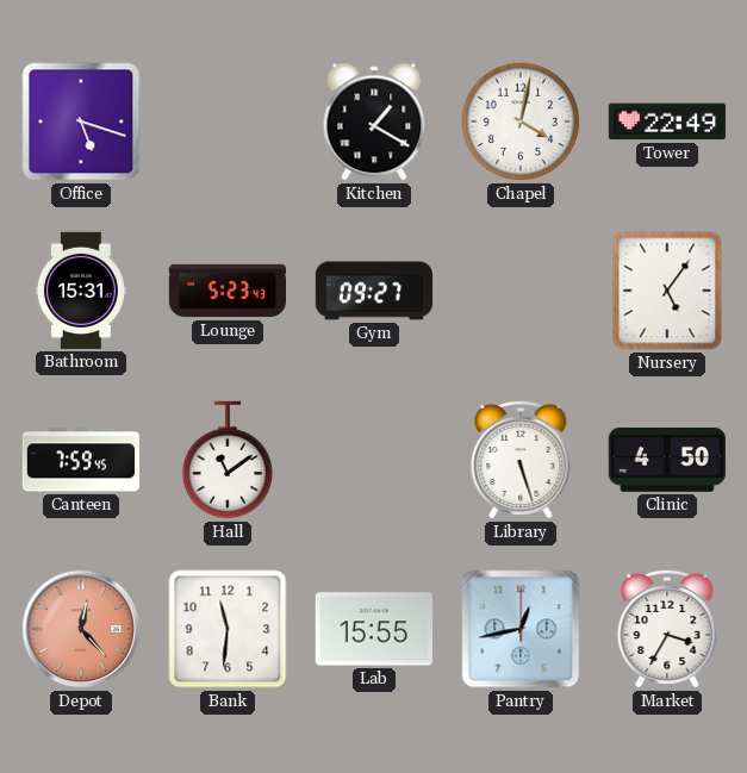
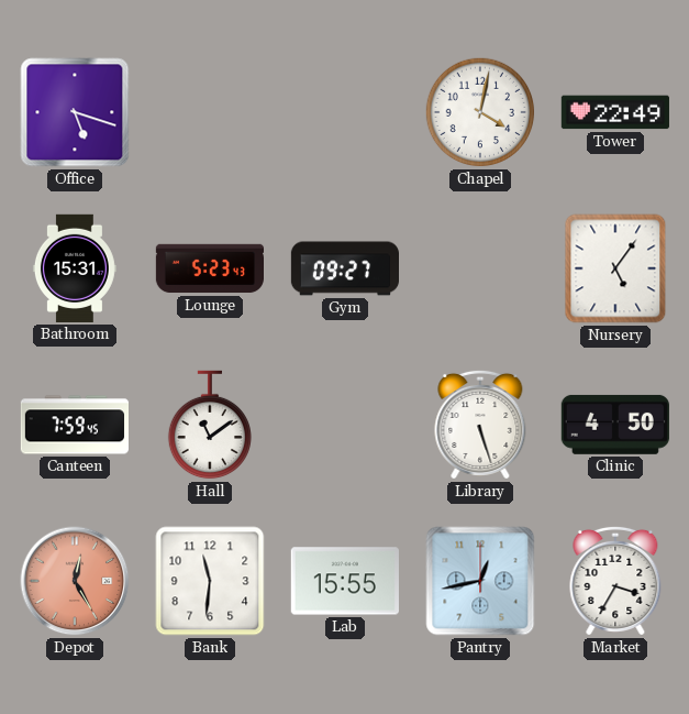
Kitchen: 1:20 -> none (374, 121)
Depot: 12:23 -> 12:25 (75, 581)
